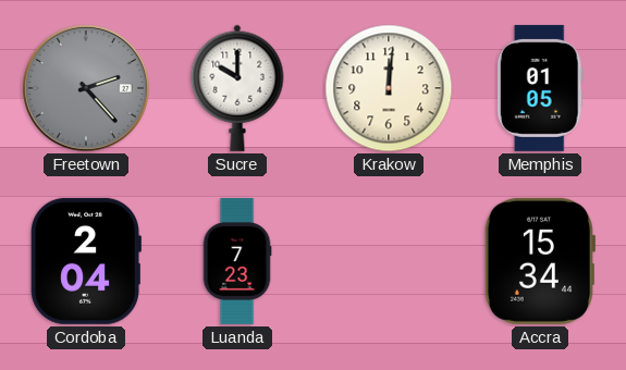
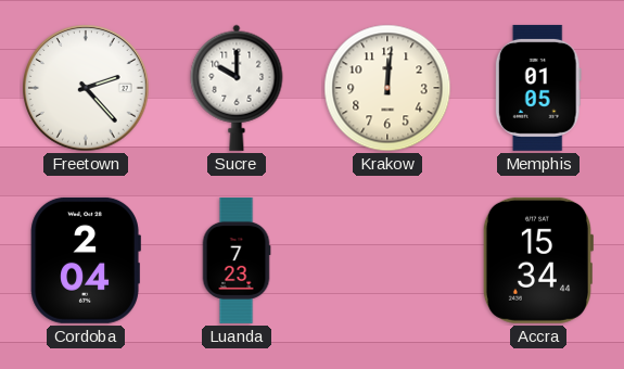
Freetown dial: grey -> white (87, 89)
